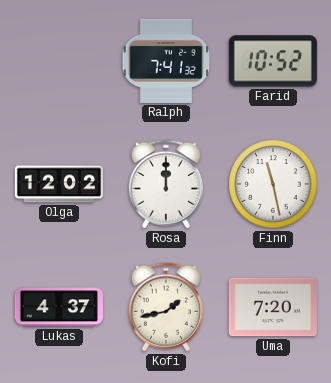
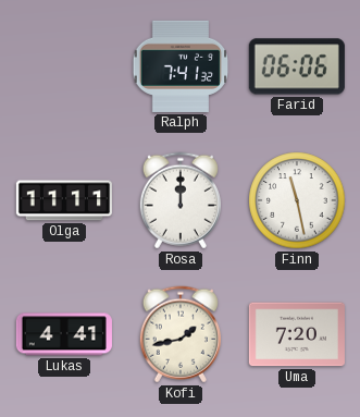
Farid: 10:52 -> 06:06 (297, 66)
Olga: 12:02 -> 11:11 (64, 200)
Lukas: 4:37 -> 4:41 (64, 334)
